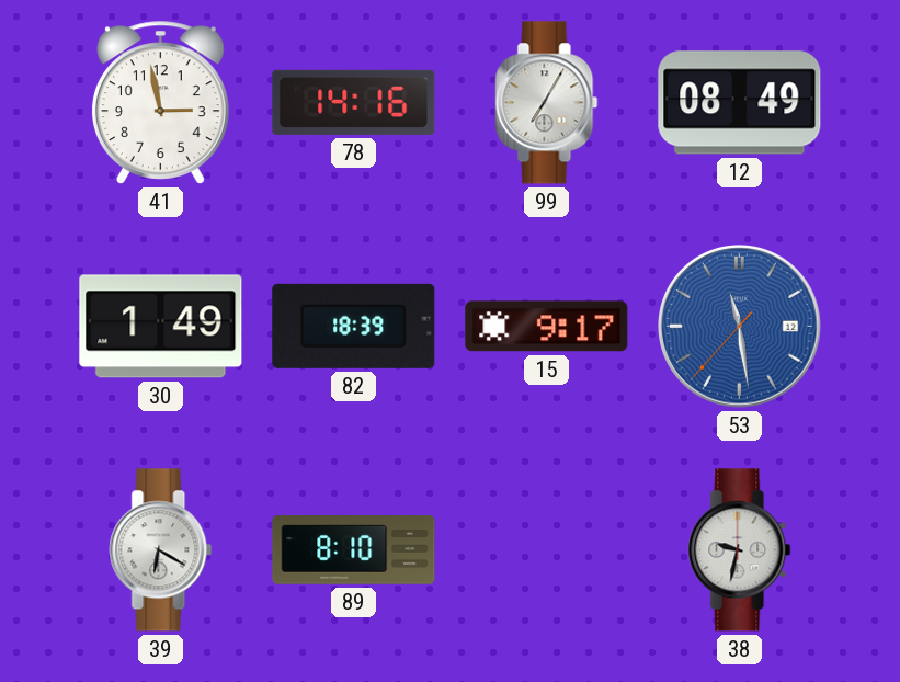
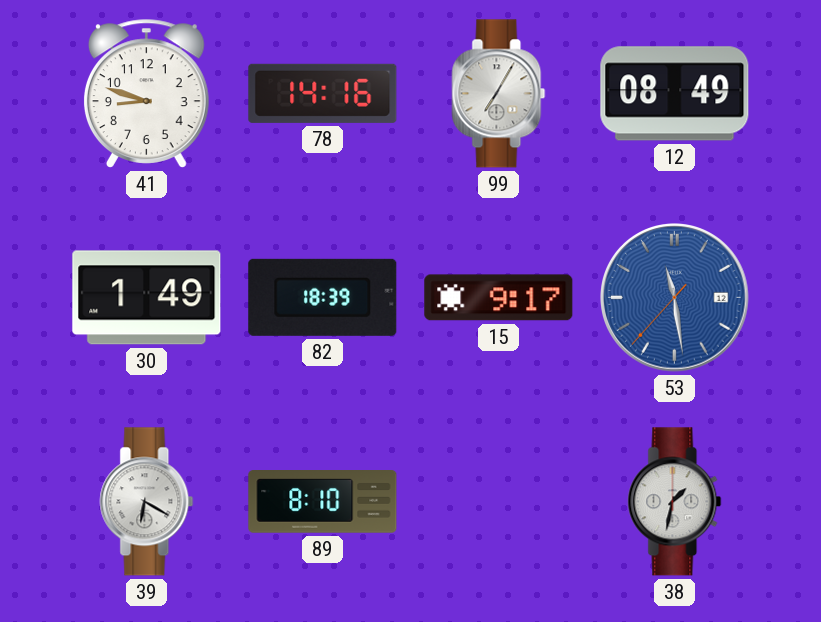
41: 2:58 -> 8:48 (146, 93)
38: 9:32 -> 1:32 (675, 502)
